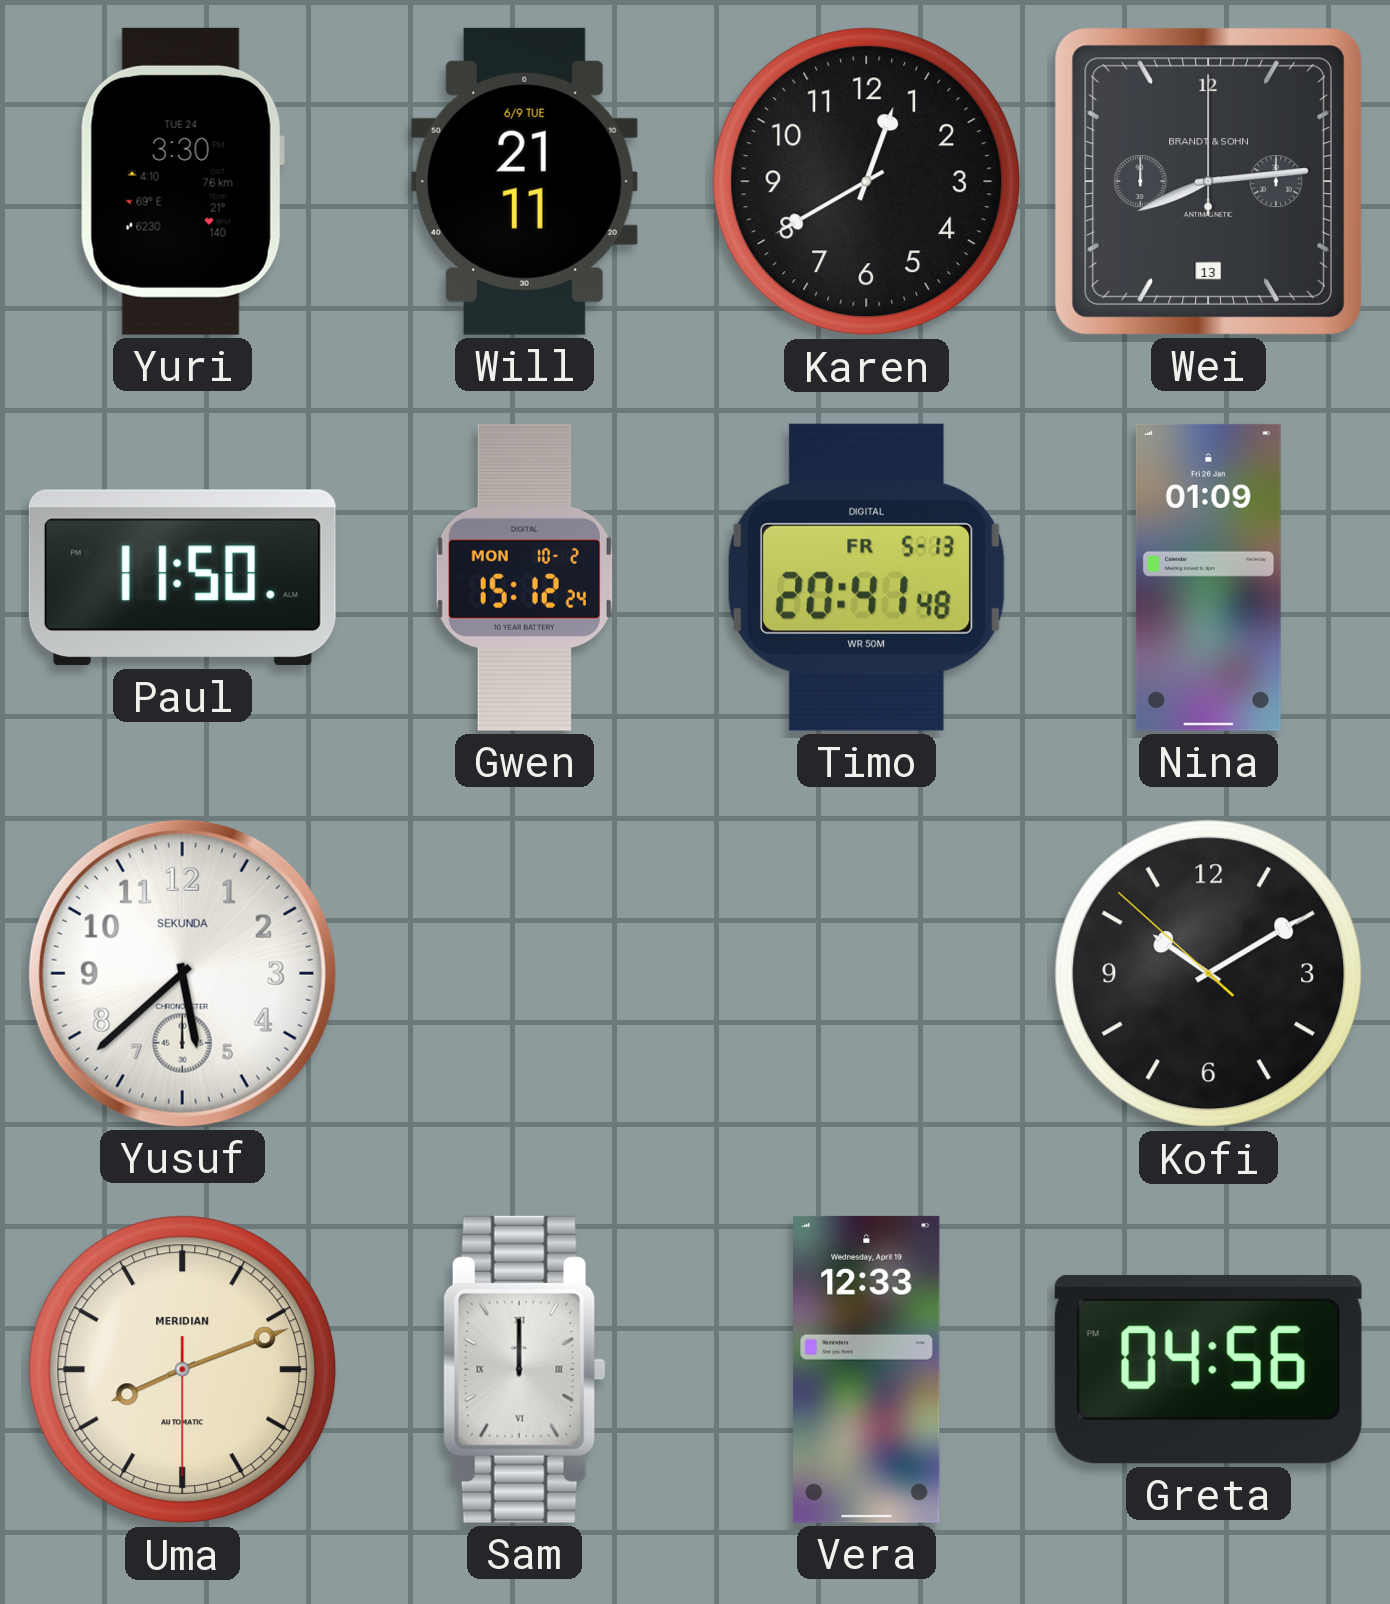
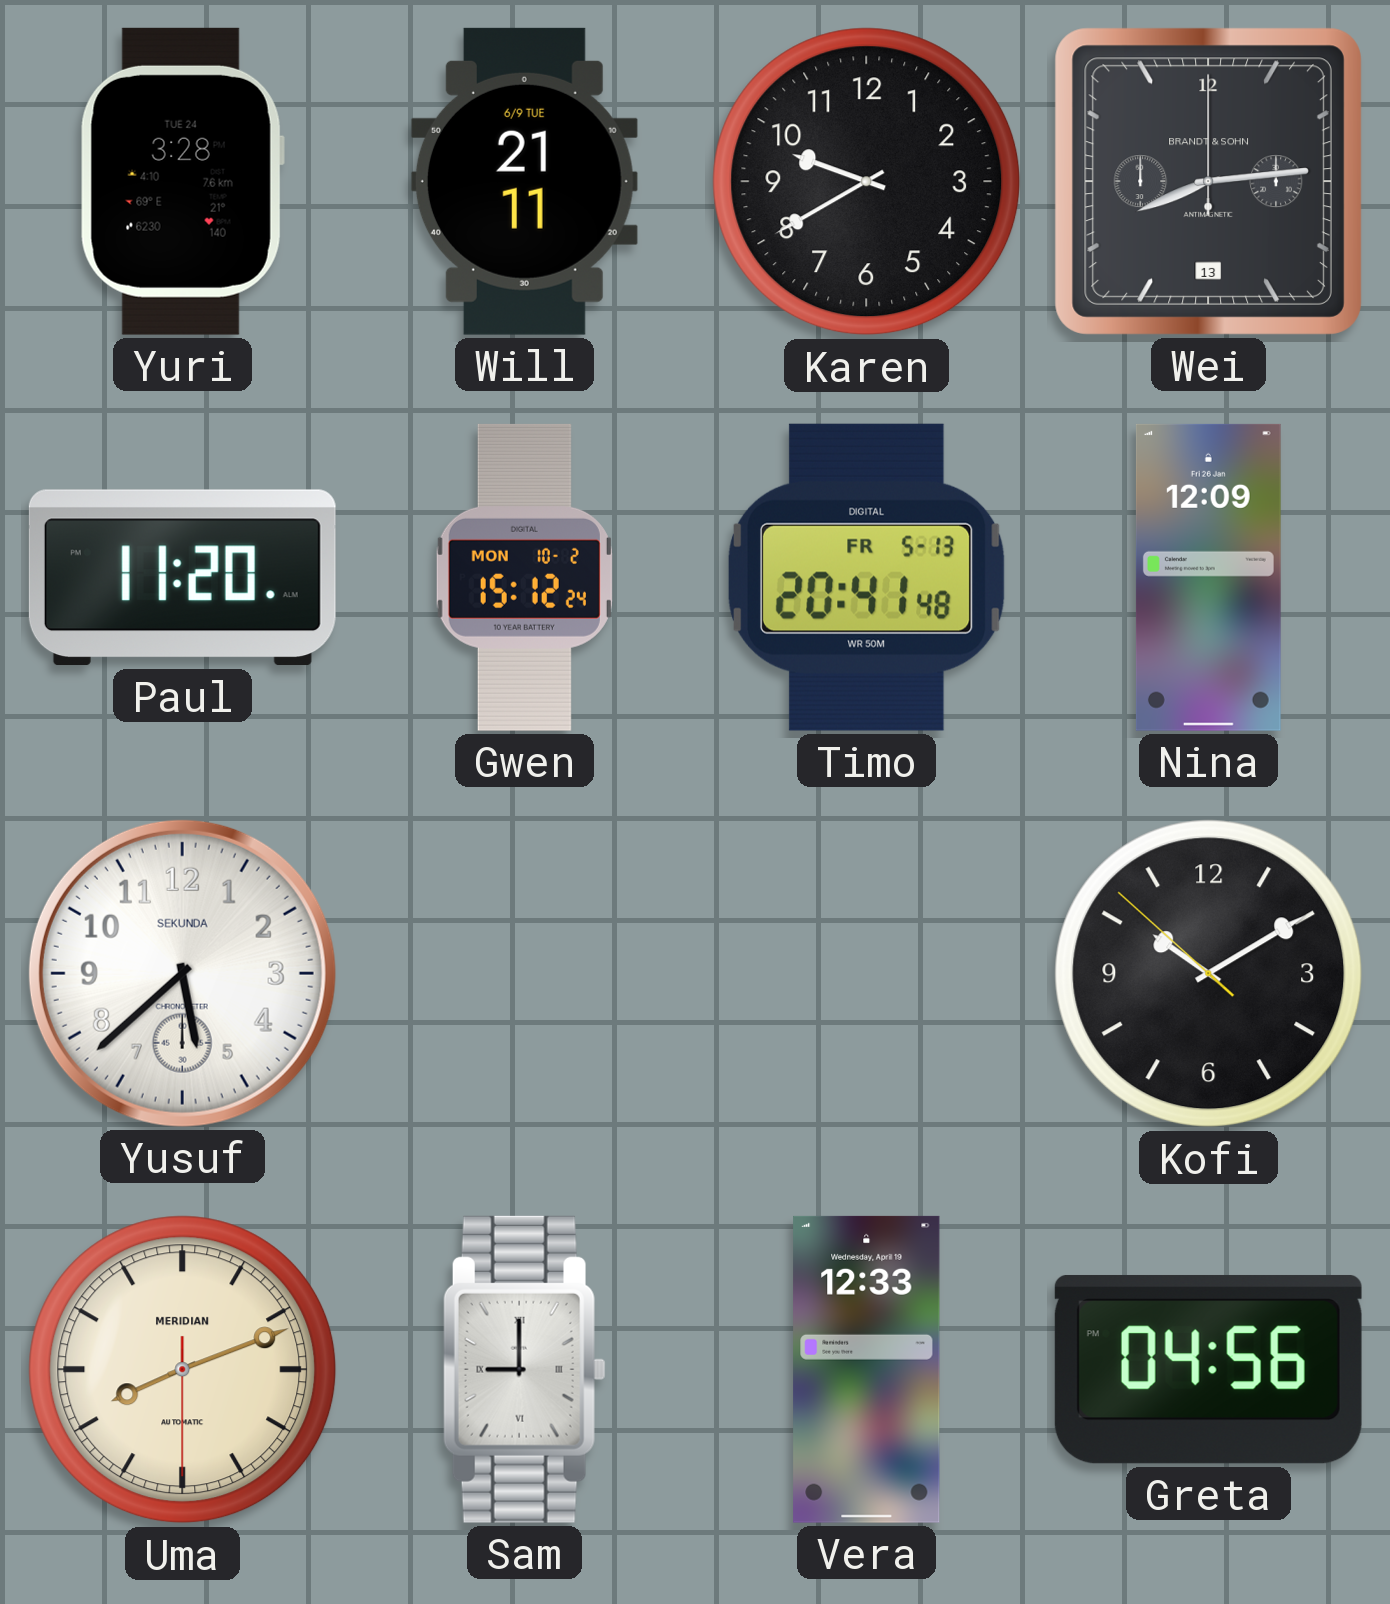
Yuri: 3:30 -> 3:28 (182, 181)
Karen: 12:40 -> 9:40 (867, 182)
Paul: 11:50 -> 11:20 (182, 578)
Nina: 01:09 -> 12:09 (1208, 577)
Sam: 12:00 -> 9:00 (524, 1369)
